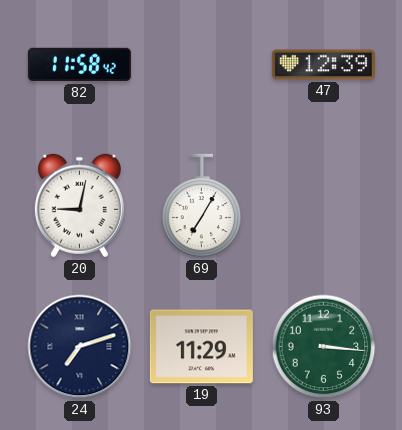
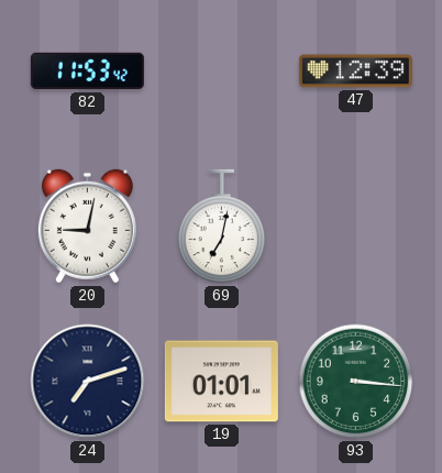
82: 11:58 -> 11:53 (87, 71)
69: 7:05 -> 7:02 (222, 227)
19: 11:29 -> 01:01 (221, 382)
